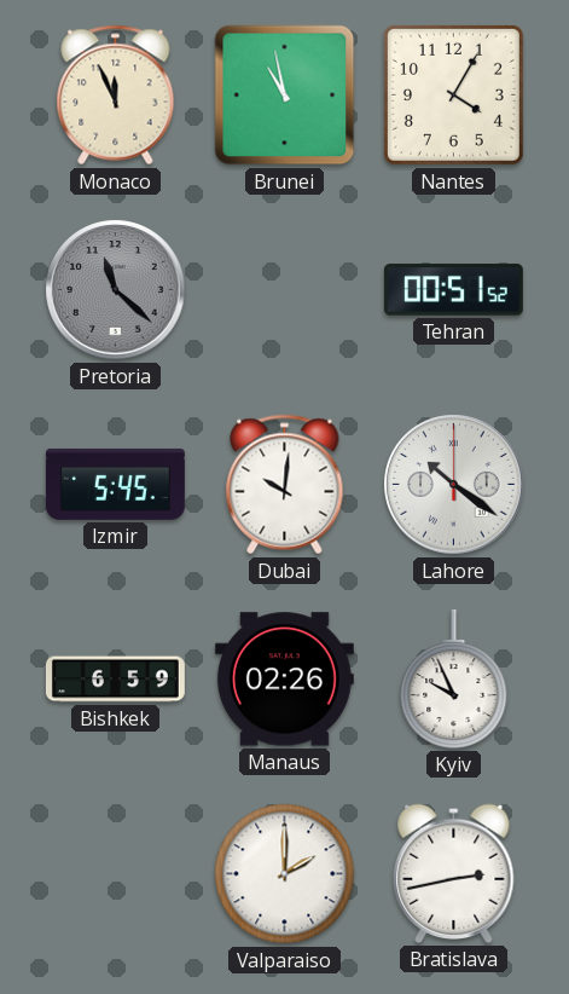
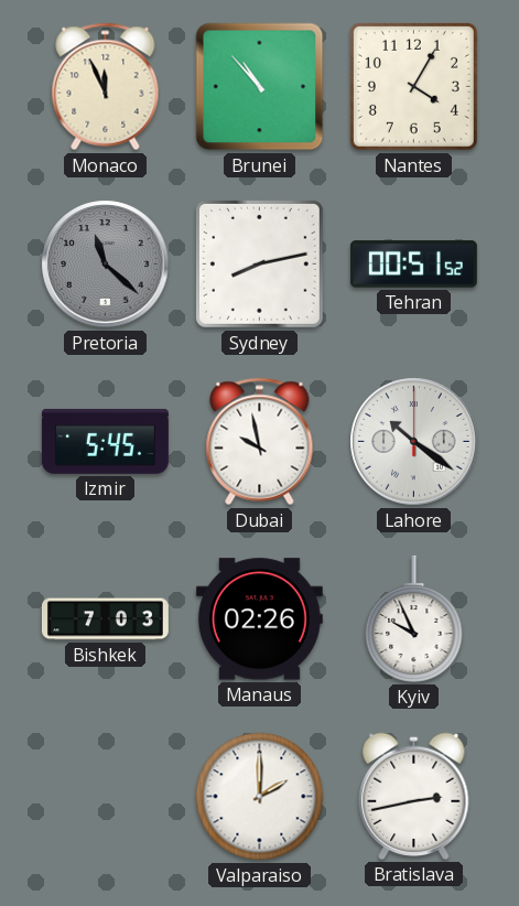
Brunei: 10:58 -> 10:53 (260, 87)
Sydney: none -> 8:13 (259, 263)
Dubai: 10:01 -> 9:58 (260, 442)
Bishkek: 6:59 -> 7:03 (105, 619)
